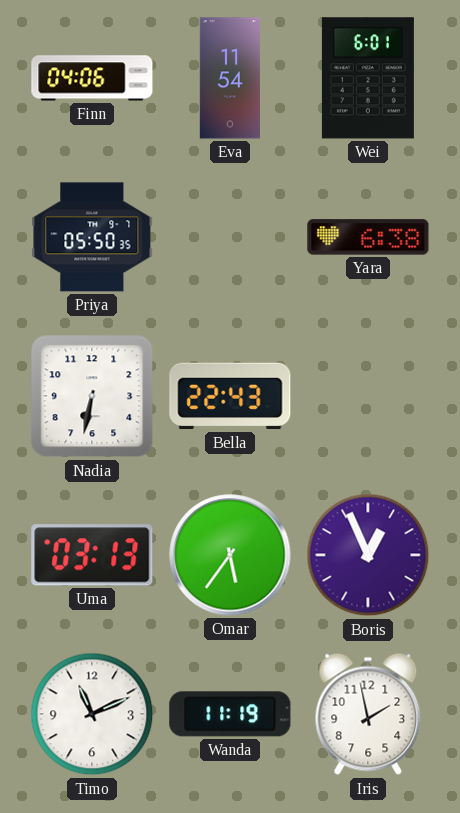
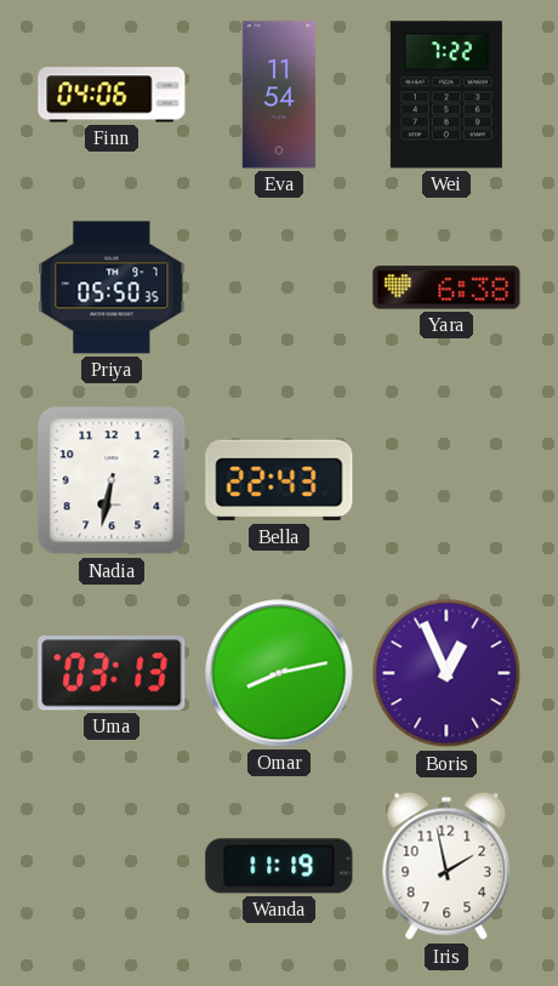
Wei: 6:01 -> 7:22 (446, 95)
Omar: 5:36 -> 8:13 (279, 673)
Timo: 11:11 -> none (92, 714)
